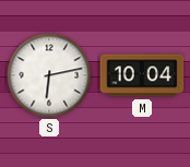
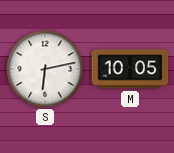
M: 10:04 -> 10:05 (130, 69)
